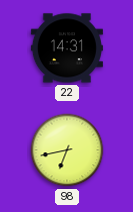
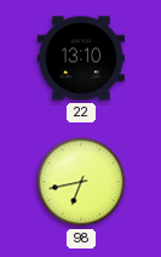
22: 14:31 -> 13:10 (81, 58)
